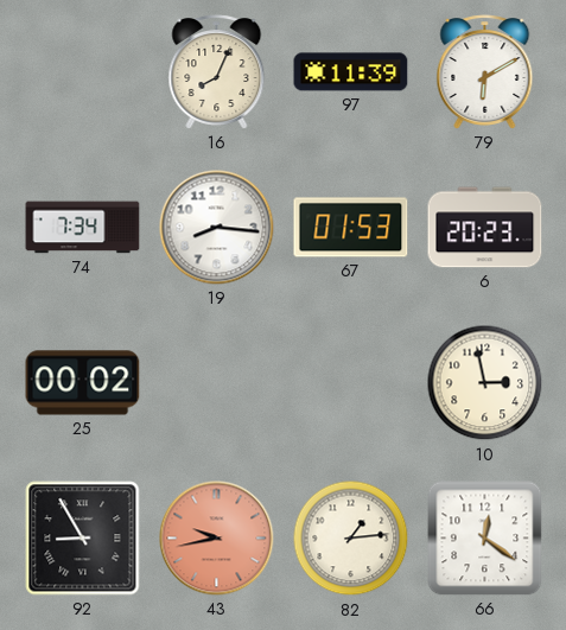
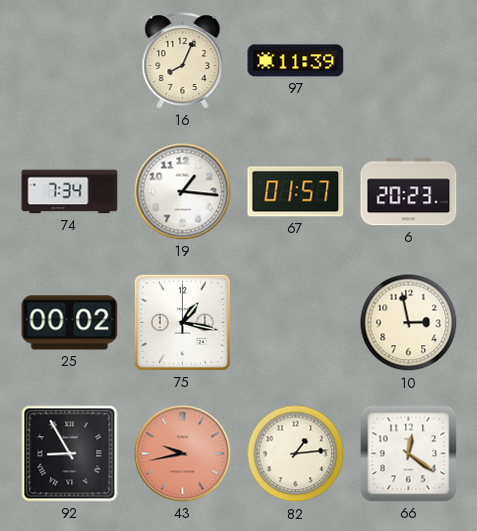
79: 6:10 -> none (485, 72)
19: 8:16 -> 1:16 (183, 192)
67: 01:53 -> 01:57 (296, 192)
75: none -> 1:17 (182, 322)
